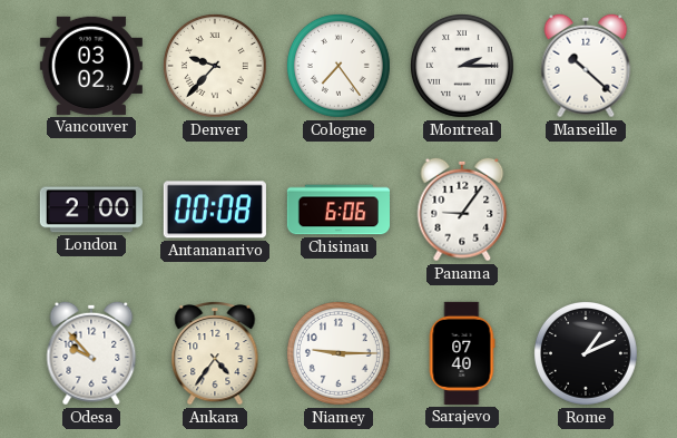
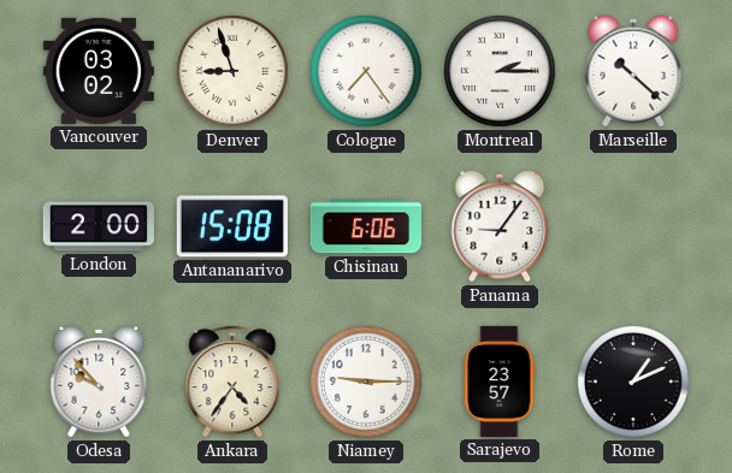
Denver: 9:37 -> 8:57 (232, 71)
Antananarivo: 00:08 -> 15:08 (232, 226)
Sarajevo: 07:40 -> 23:57 (500, 382)
